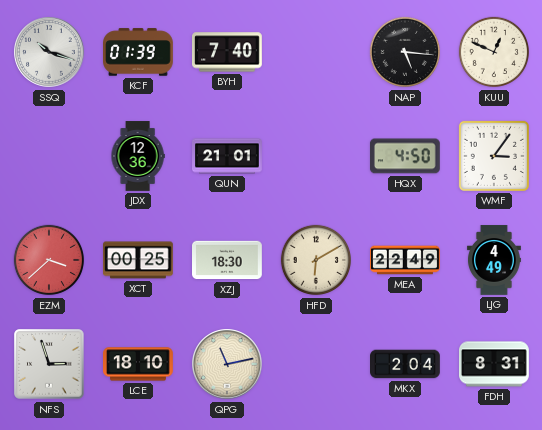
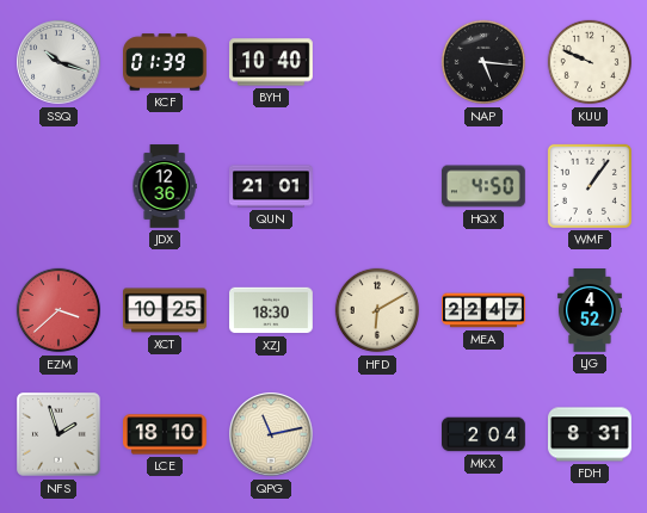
BYH: 7:40 -> 10:40 (272, 62)
KUU: 12:49 -> 9:49 (590, 62)
WMF: 3:06 -> 1:06 (590, 186)
XCT: 00:25 -> 10:25 (166, 310)
MEA: 22:49 -> 22:47 (483, 310)
LJG: 4:49 -> 4:52 (590, 310)
NFS: 2:57 -> 1:57 (58, 434)
